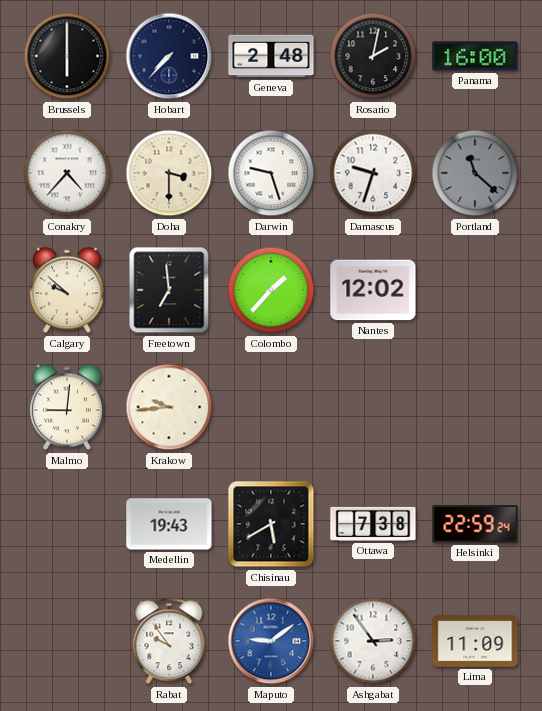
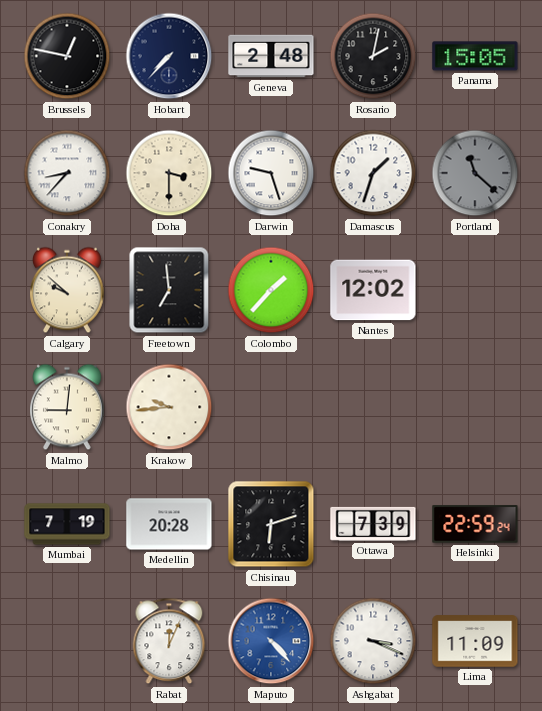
Brussels: 6:00 -> 12:47 (67, 56)
Panama: 16:00 -> 15:05 (475, 56)
Conakry: 4:37 -> 8:37 (67, 173)
Damascus: 9:33 -> 1:33 (373, 173)
Mumbai: none -> 7:19 (67, 524)
Medellin: 19:43 -> 20:28 (169, 524)
Chisinau: 5:40 -> 6:12 (271, 524)
Ottawa: 7:38 -> 7:39 (373, 524)
Rabat: 9:54 -> 12:04 (169, 641)
Maputo: 9:09 -> 4:23 (271, 641)
Ashgabat: 2:54 -> 3:19 (373, 641)
